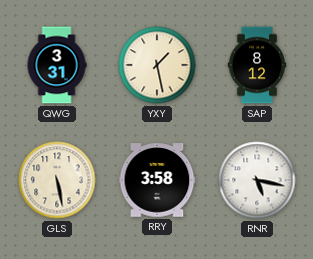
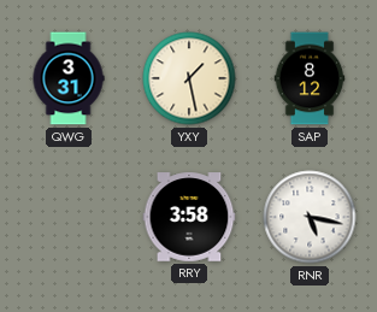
GLS: 5:28 -> none (57, 180)
